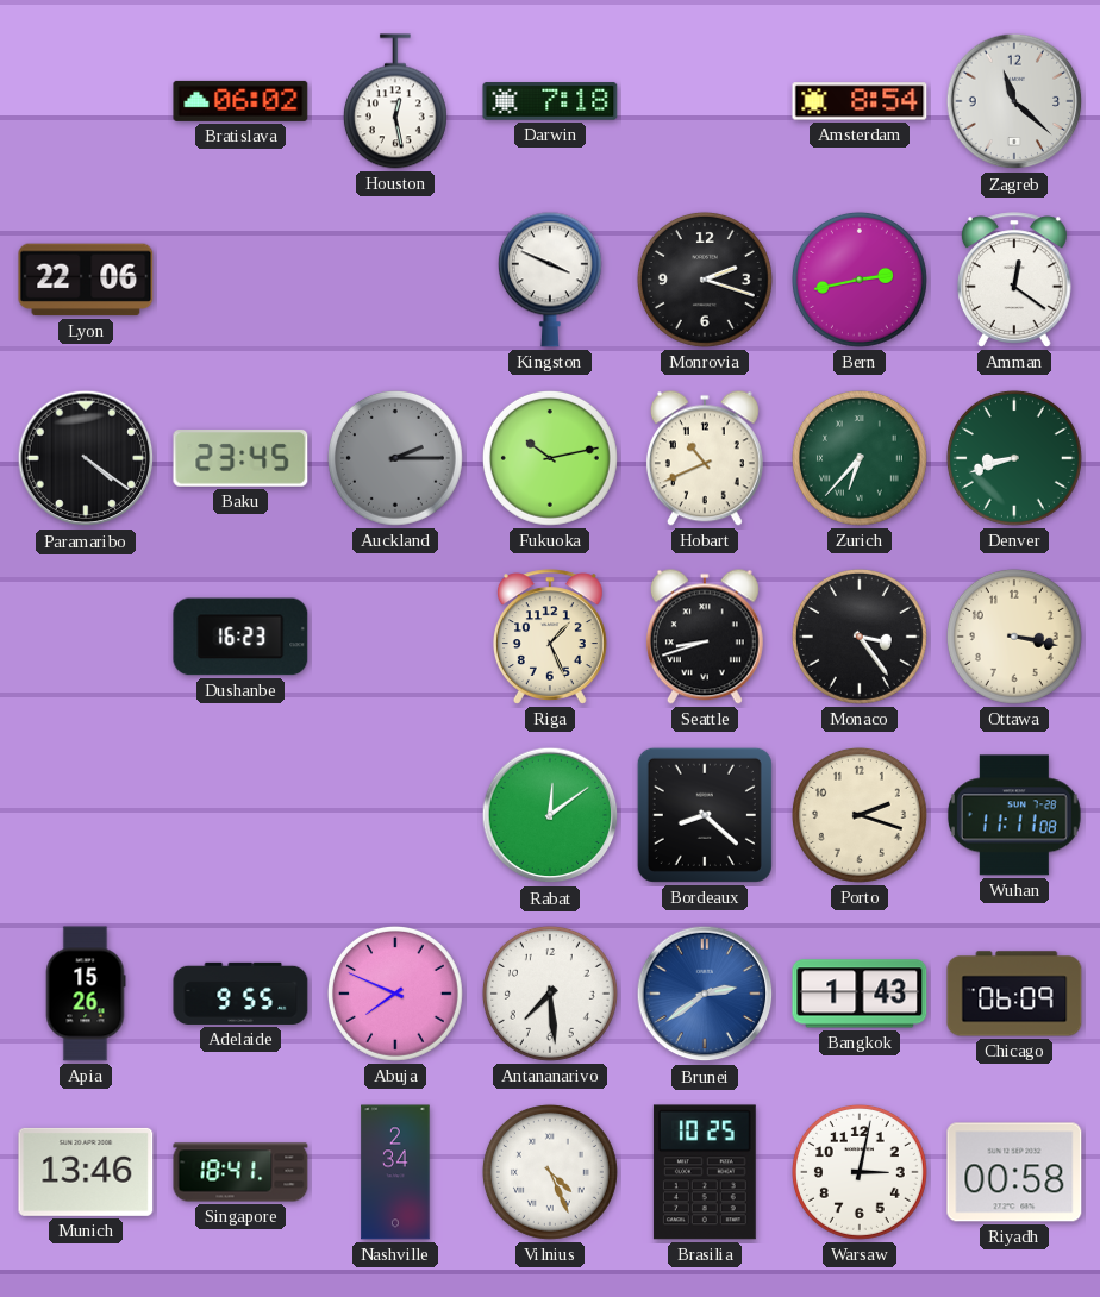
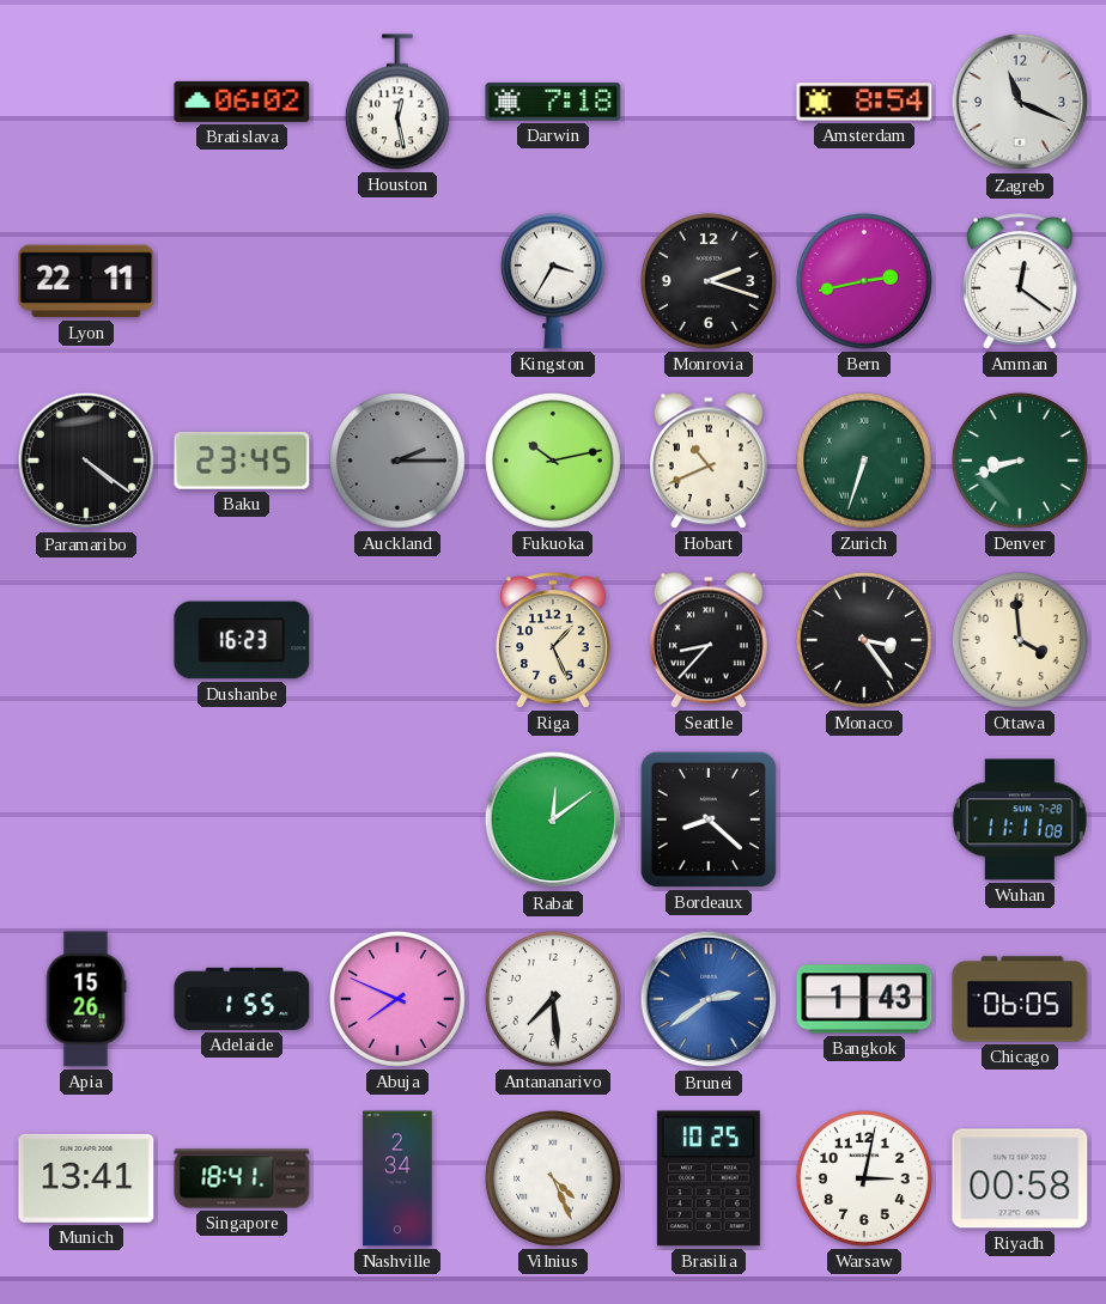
Zagreb: 11:22 -> 11:19 (1020, 102)
Lyon: 22:06 -> 22:11 (86, 281)
Kingston: 3:49 -> 3:35 (553, 281)
Zurich: 6:37 -> 6:33 (864, 461)
Seattle: 8:42 -> 8:37 (709, 640)
Ottawa: 3:17 -> 3:59 (1020, 640)
Porto: 2:18 -> none (860, 815)
Adelaide: 9:55 -> 1:55 (242, 999)
Chicago: 06:09 -> 06:05 (1020, 999)
Munich: 13:46 -> 13:41 (86, 1178)
